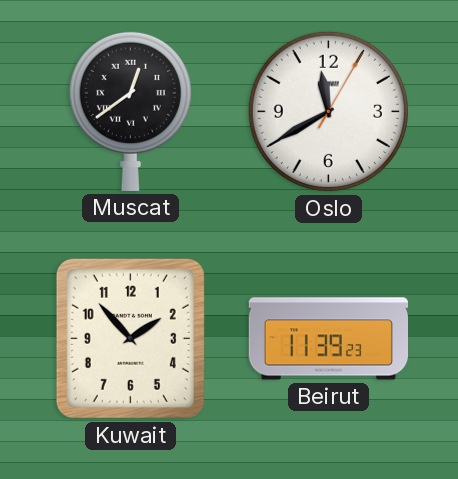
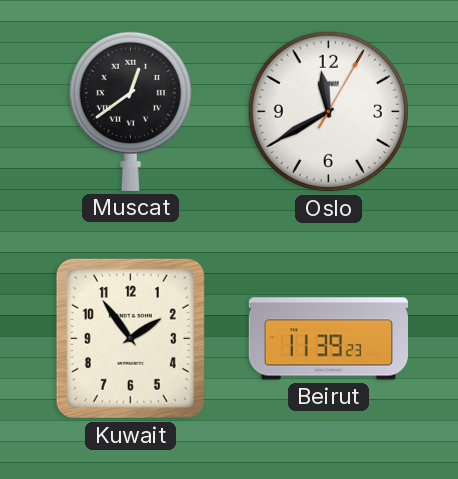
Kuwait: 1:53 -> 1:54 (130, 338)
